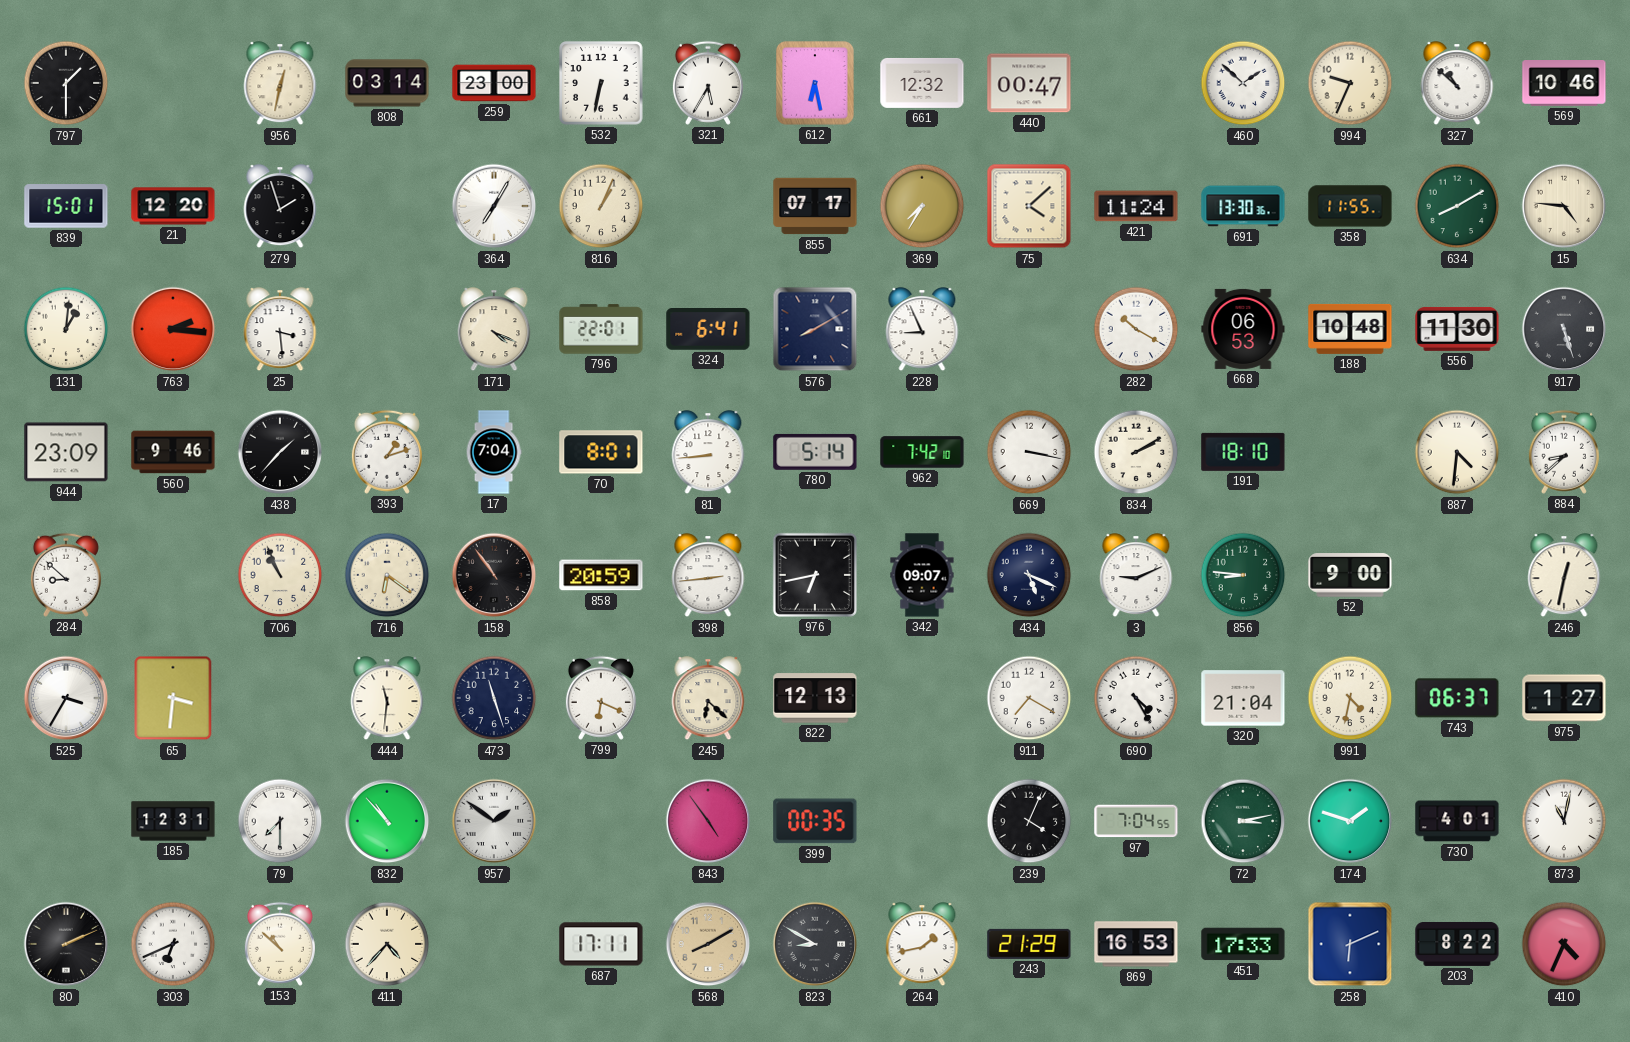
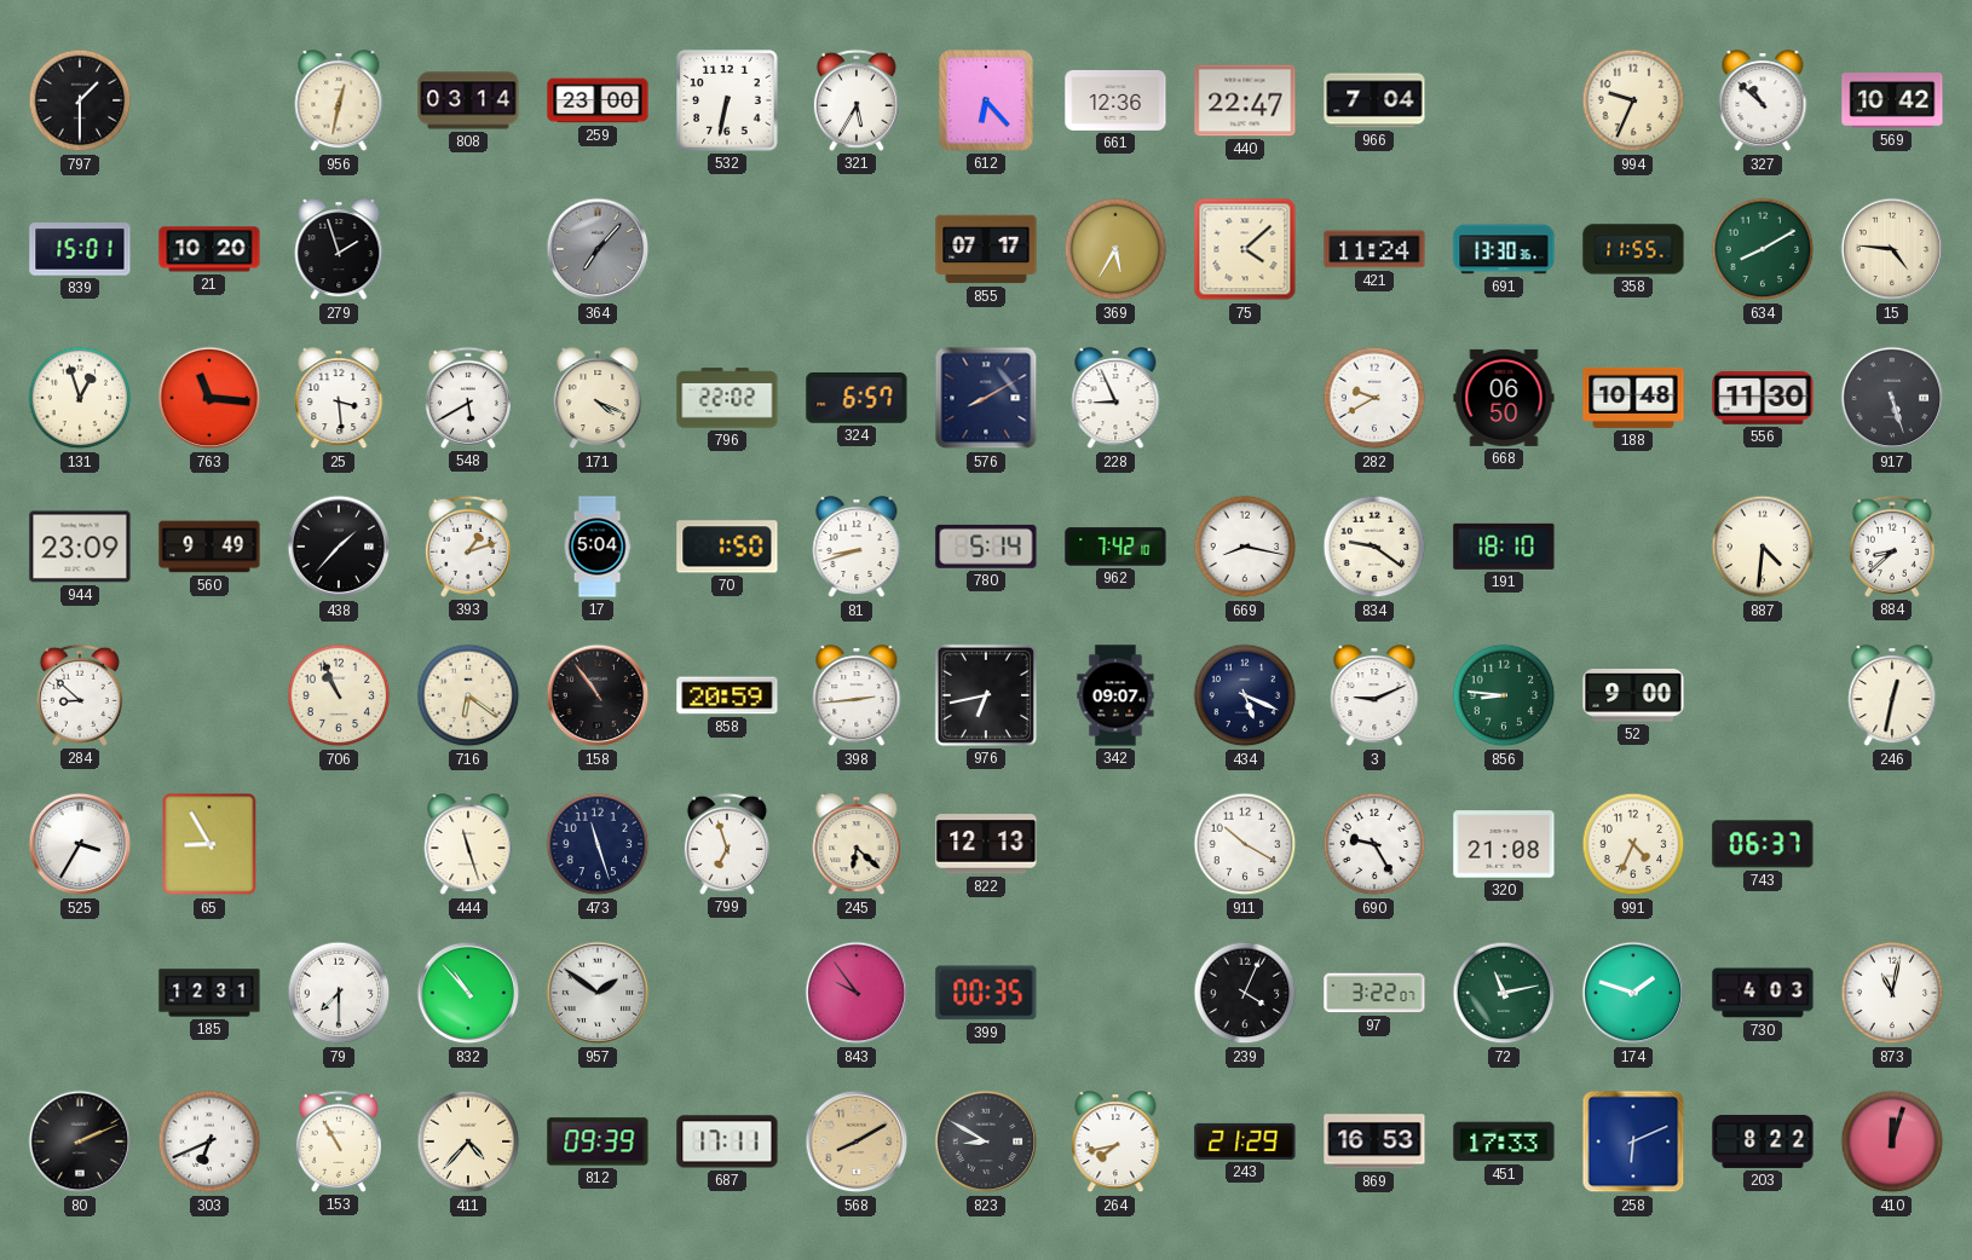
612: 6:28 -> 6:23 (986, 100)
661: 12:32 -> 12:36 (1115, 100)
440: 00:47 -> 22:47 (1245, 100)
966: none -> 7:04 (1374, 100)
460: 1:52 -> none (1243, 83)
569: 10:46 -> 10:42 (1892, 102)
21: 12:20 -> 10:20 (209, 249)
364: 7:05 -> 7:07 (598, 249)
364 dial: white -> grey (598, 249)
816: 1:04 -> none (601, 206)
369: 7:35 -> 5:35 (1115, 249)
131: 1:01 -> 12:57 (80, 398)
763: 2:16 -> 11:16 (209, 398)
548: none -> 5:40 (468, 398)
796: 22:01 -> 22:02 (727, 398)
324: 6:41 -> 6:57 (857, 399)
282: 10:20 -> 9:40 (1374, 398)
668: 06:53 -> 06:50 (1504, 398)
560: 9:46 -> 9:49 (209, 547)
17: 7:04 -> 5:04 (598, 547)
70: 8:01 -> 1:50 (727, 547)
81: 8:44 -> 8:42 (857, 548)
669: 3:17 -> 8:17 (1245, 547)
834: 2:10 -> 9:21 (1374, 547)
65: 3:31 -> 8:55 (209, 844)
444: 11:31 -> 11:27 (468, 845)
799: 6:19 -> 6:57 (727, 844)
911: 7:20 -> 10:20 (1245, 844)
690: 4:25 -> 9:25 (1374, 844)
320: 21:04 -> 21:08 (1504, 844)
991: 4:32 -> 4:34 (1633, 844)
975: 1:27 -> none (1564, 698)
843: 4:54 -> 9:54 (857, 993)
97: 7:04 -> 3:22 (1374, 993)
72: 3:13 -> 11:13 (1504, 993)
730: 4:01 -> 4:03 (1763, 993)
153: 10:52 -> 10:55 (339, 1141)
812: none -> 09:39 (598, 1141)
264: 1:43 -> 7:43 (1115, 1143)
410: 4:34 -> 12:03 (1892, 1141)
